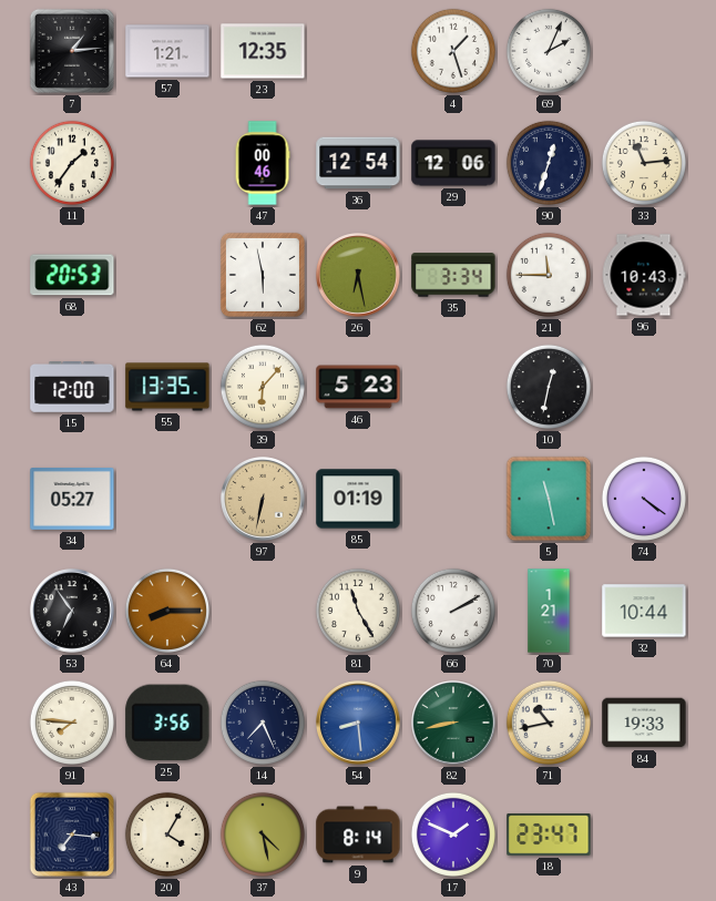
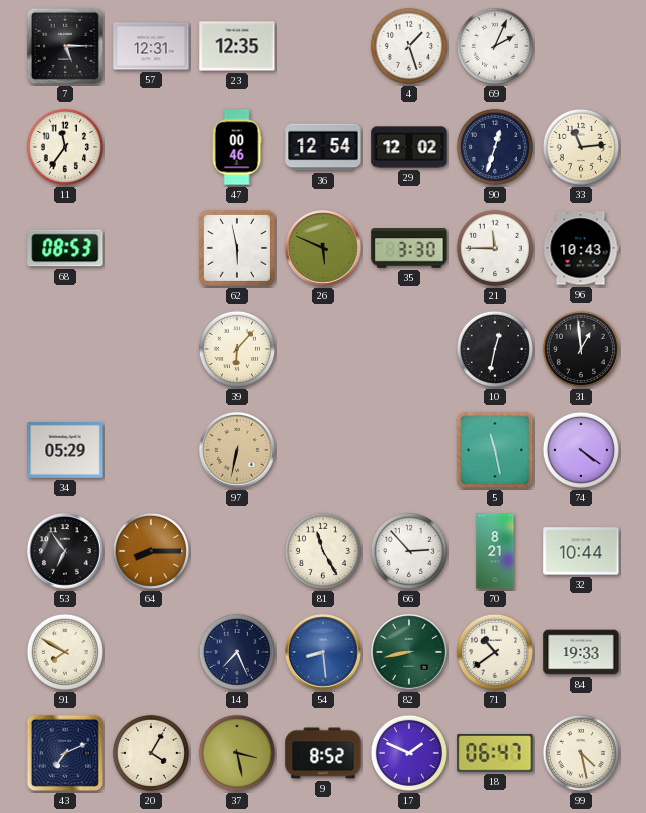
7: 1:14 -> 5:15 (65, 46)
57: 1:21 -> 12:31 (151, 46)
11: 1:36 -> 11:36 (65, 147)
29: 12:06 -> 12:02 (409, 147)
68: 20:53 -> 08:53 (65, 248)
26: 6:28 -> 5:49 (323, 248)
35: 3:34 -> 3:30 (409, 248)
15: 12:00 -> none (72, 388)
55: 13:35 -> none (167, 387)
46: 5:23 -> none (358, 387)
31: none -> 12:59 (581, 349)
34: 05:27 -> 05:29 (65, 451)
85: 01:19 -> none (358, 499)
66: 2:10 -> 2:53 (409, 551)
70: 1:21 -> 8:21 (495, 551)
91: 7:46 -> 7:50 (65, 652)
25: 3:56 -> none (167, 723)
71: 10:43 -> 10:39 (495, 652)
43: 7:16 -> 7:11 (65, 753)
37: 4:28 -> 3:28 (237, 753)
9: 8:14 -> 8:52 (323, 753)
18: 23:47 -> 06:47 (495, 753)
99: none -> 4:28 (581, 753)
